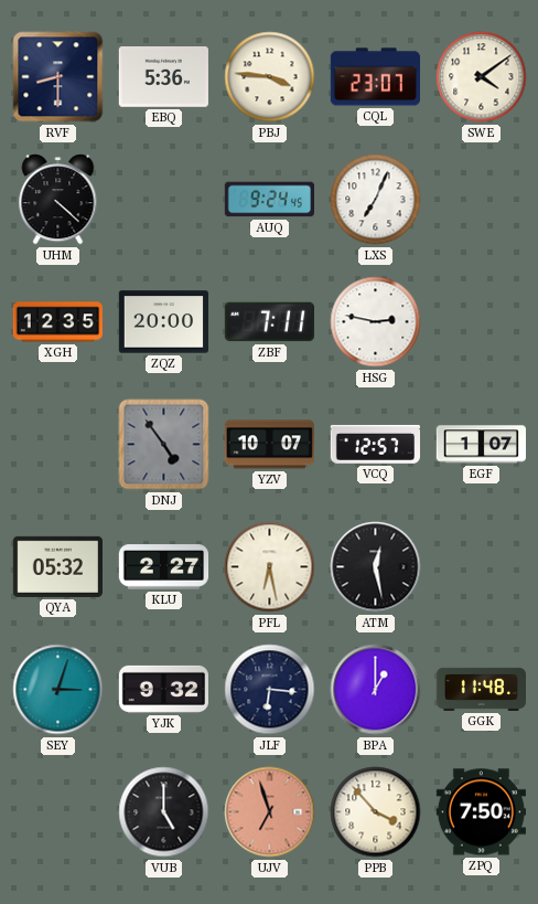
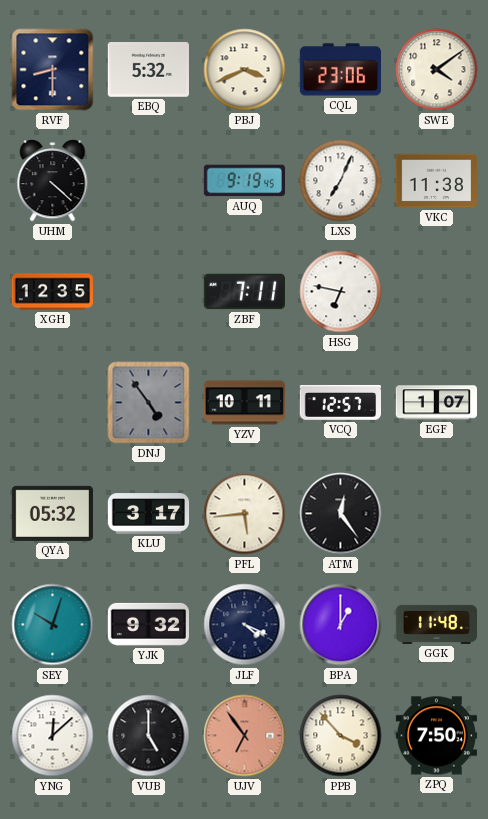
EBQ: 5:36 -> 5:32 (148, 70)
PBJ: 3:46 -> 3:41 (245, 70)
CQL: 23:07 -> 23:06 (340, 70)
AUQ: 9:24 -> 9:19 (244, 181)
VKC: none -> 11:38 (436, 181)
ZQZ: 20:00 -> none (163, 322)
HSG: 2:47 -> 6:47 (341, 292)
YZV: 10:07 -> 10:11 (244, 403)
KLU: 2:27 -> 3:17 (149, 514)
PFL: 6:28 -> 5:44 (245, 514)
ATM: 12:28 -> 12:24 (341, 514)
SEY: 3:03 -> 10:03 (53, 625)
JLF: 6:16 -> 4:19 (245, 625)
YNG: none -> 12:08 (53, 736)
UJV: 6:57 -> 6:54 (245, 736)
